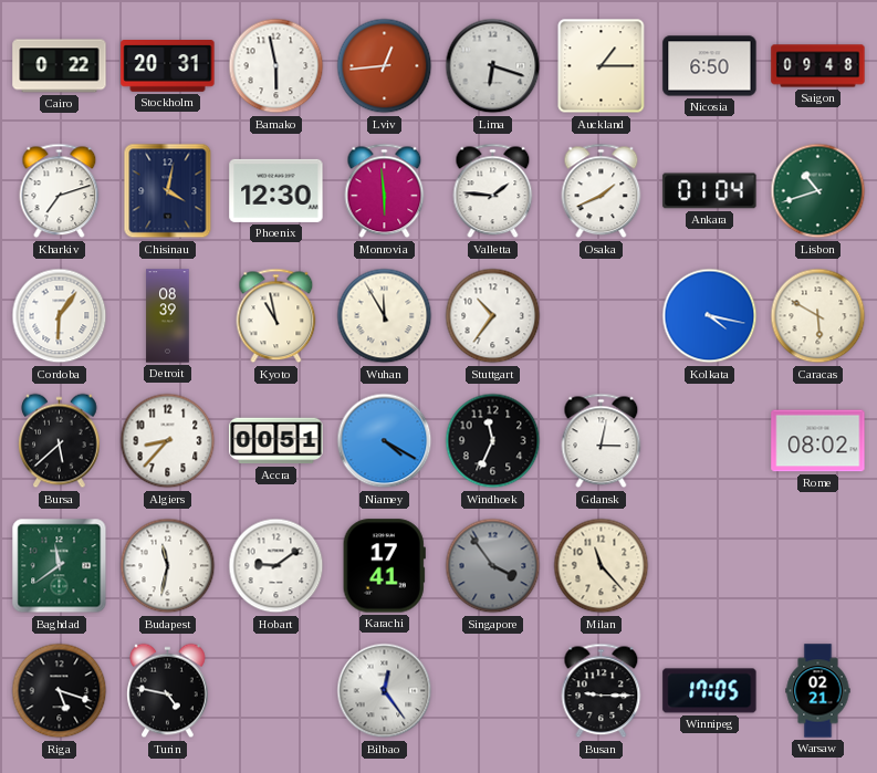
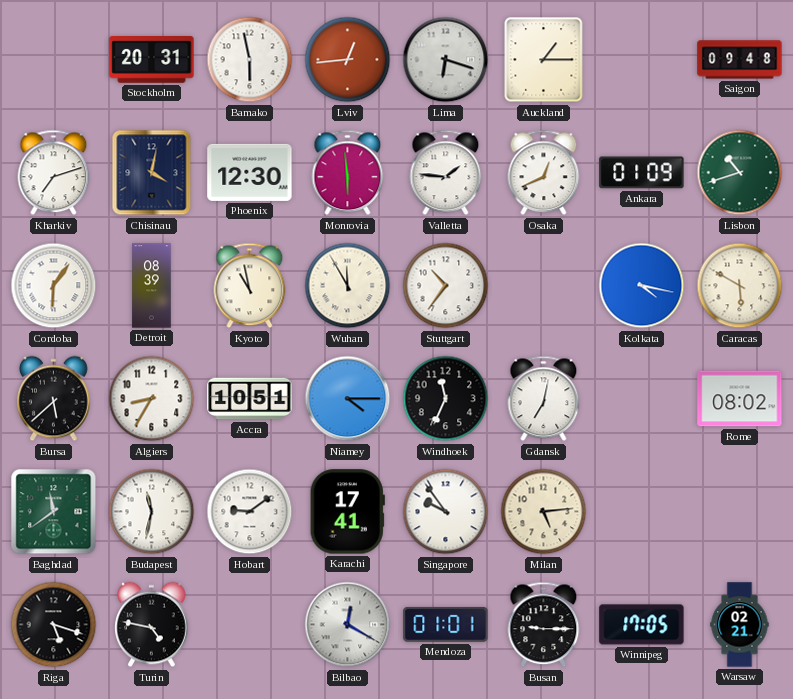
Cairo: 0:22 -> none (60, 66)
Nicosia: 6:50 -> none (710, 66)
Osaka: 1:41 -> 12:41 (544, 173)
Ankara: 01:04 -> 01:09 (642, 173)
Algiers: 8:37 -> 8:35 (152, 399)
Accra: 00:51 -> 10:51 (250, 399)
Niamey: 4:20 -> 4:15 (348, 399)
Gdansk: 3:02 -> 7:02 (544, 399)
Singapore: 3:54 -> 9:54 (446, 512)
Singapore dial: grey -> white (446, 512)
Milan: 11:23 -> 5:14 (544, 512)
Bilbao: 12:24 -> 12:20 (348, 625)
Mendoza: none -> 01:01 (446, 624)
